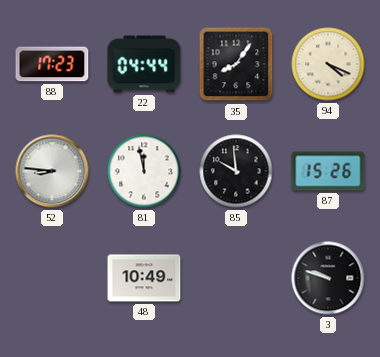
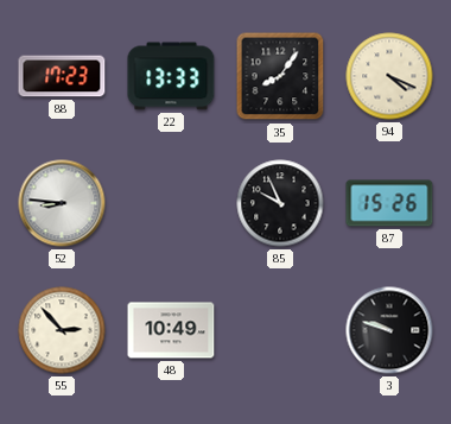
22: 04:44 -> 13:33 (171, 76)
81: 11:58 -> none (144, 171)
85: 9:59 -> 9:56 (280, 203)
55: none -> 2:53 (62, 330)
